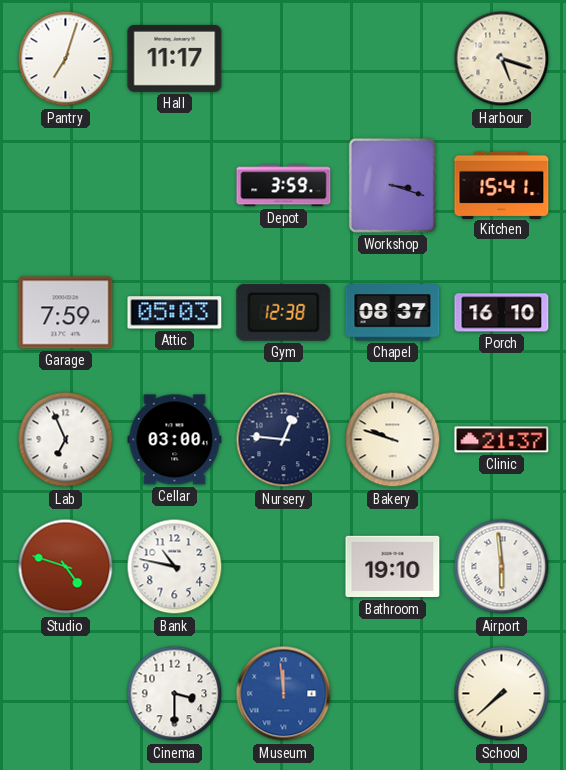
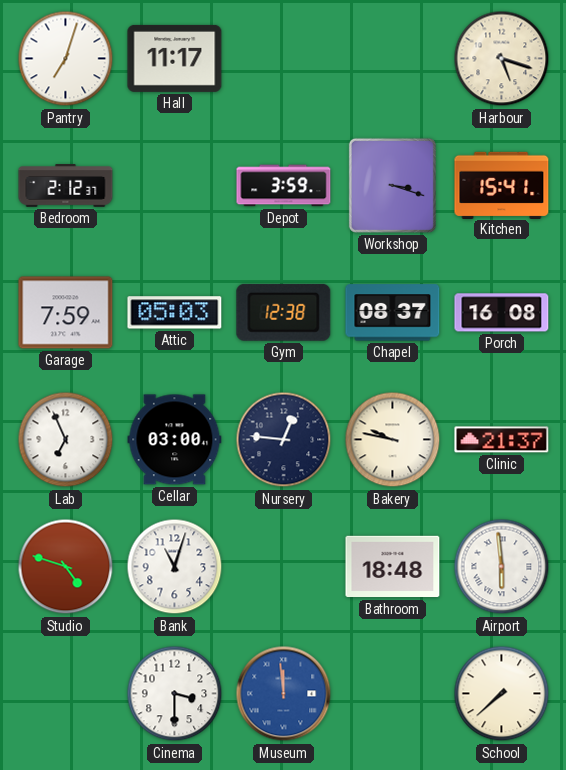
Bedroom: none -> 2:12 (66, 186)
Porch: 16:10 -> 16:08 (502, 313)
Bakery: 9:48 -> 9:47 (393, 440)
Bank: 10:47 -> 11:03 (175, 567)
Bathroom: 19:10 -> 18:48 (393, 567)
